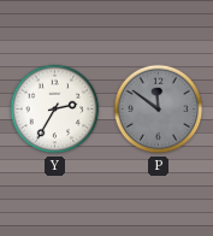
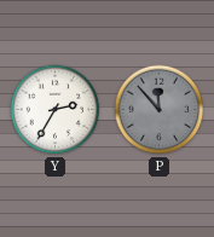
P: 11:51 -> 11:53 (160, 110)
